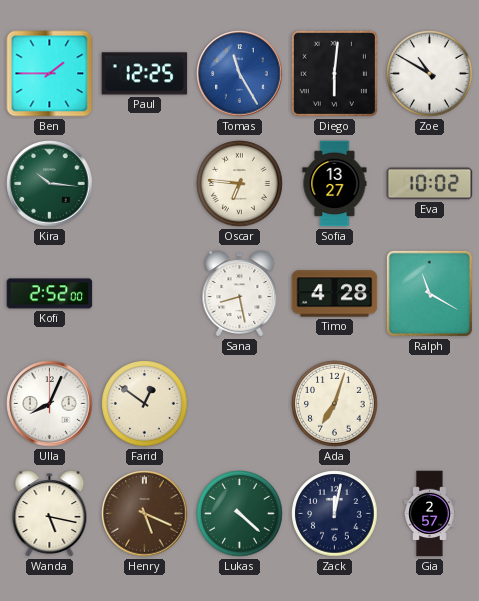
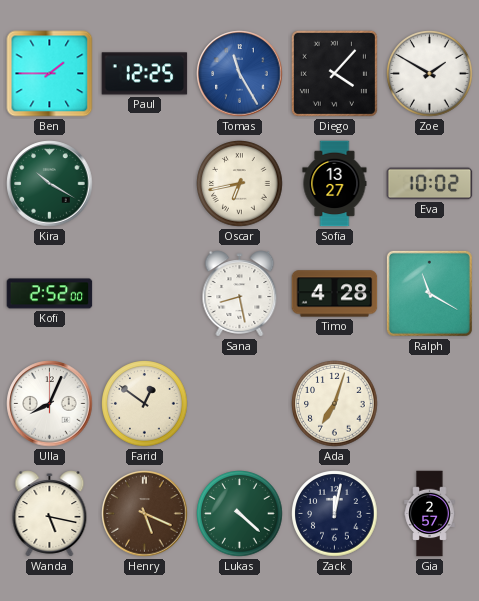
Diego: 6:01 -> 4:07 (334, 73)
Zoe: 10:50 -> 1:50 (430, 74)
Kira: 10:16 -> 10:20 (50, 184)
Oscar: 6:46 -> 6:43 (240, 184)
